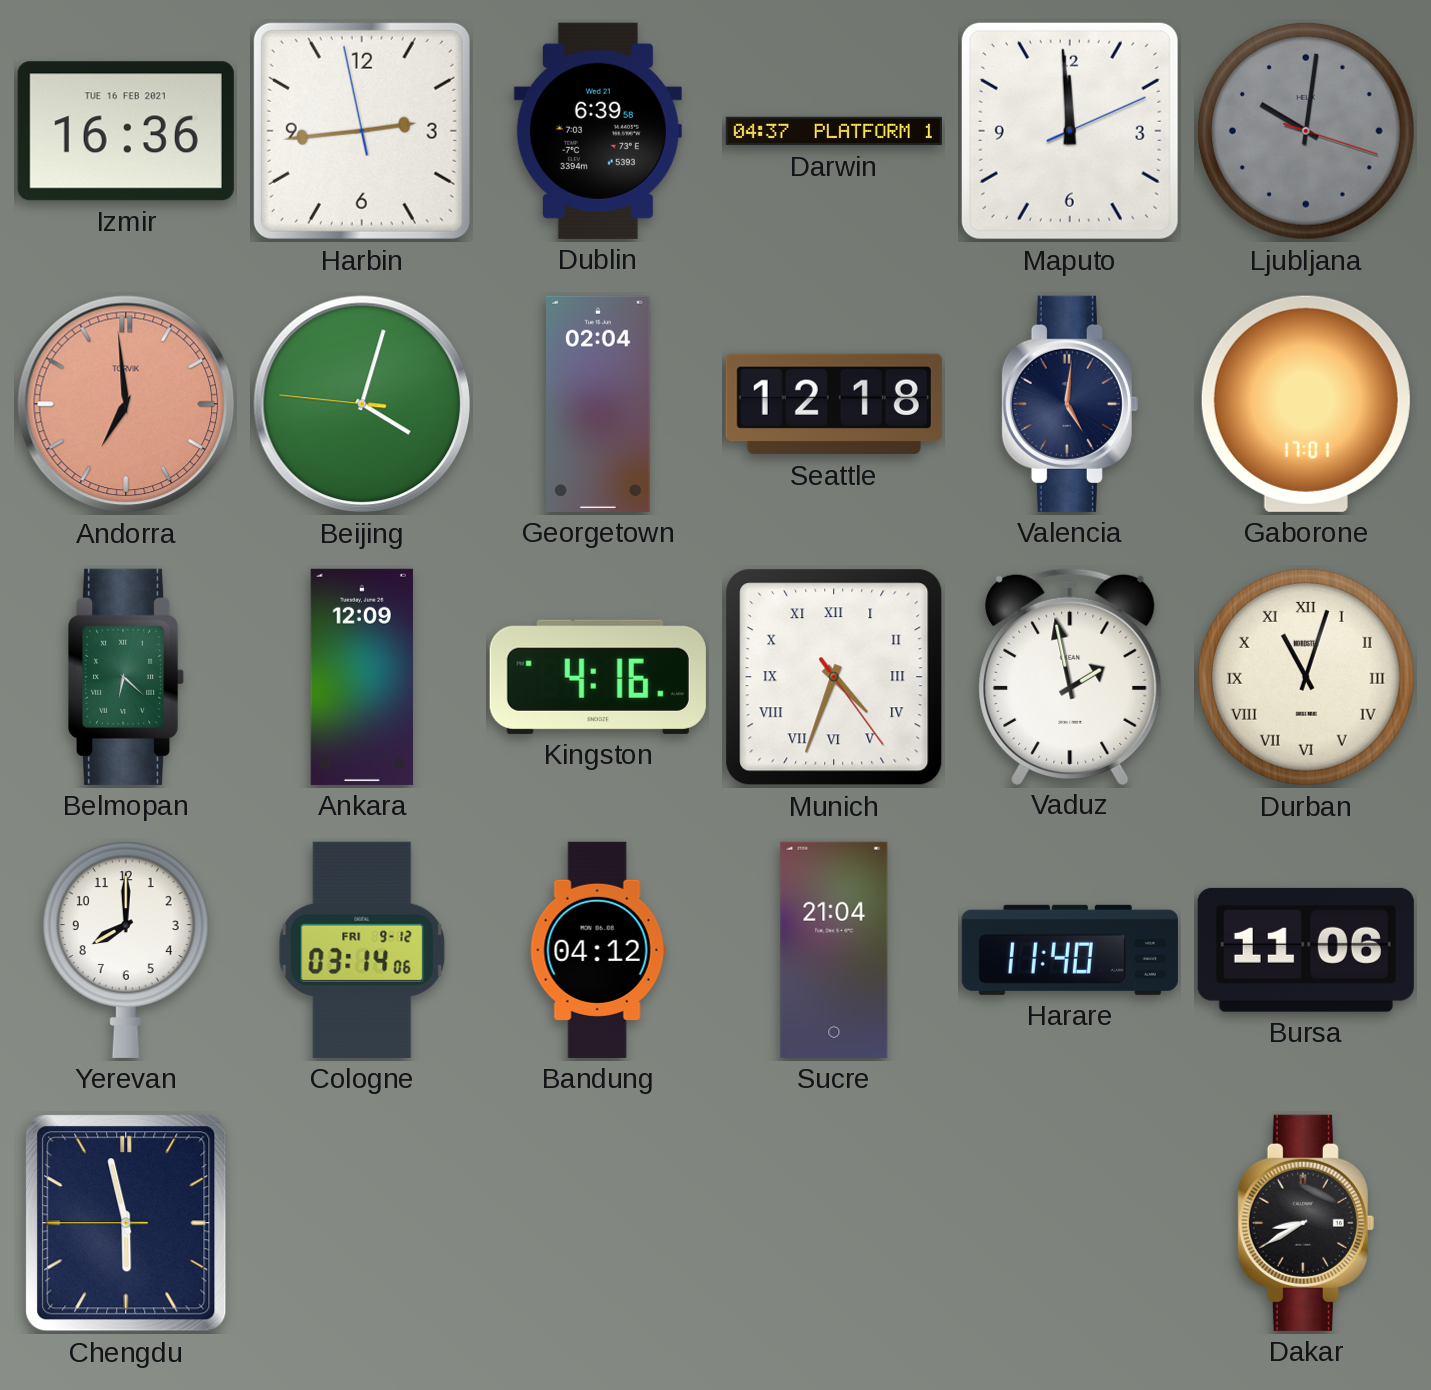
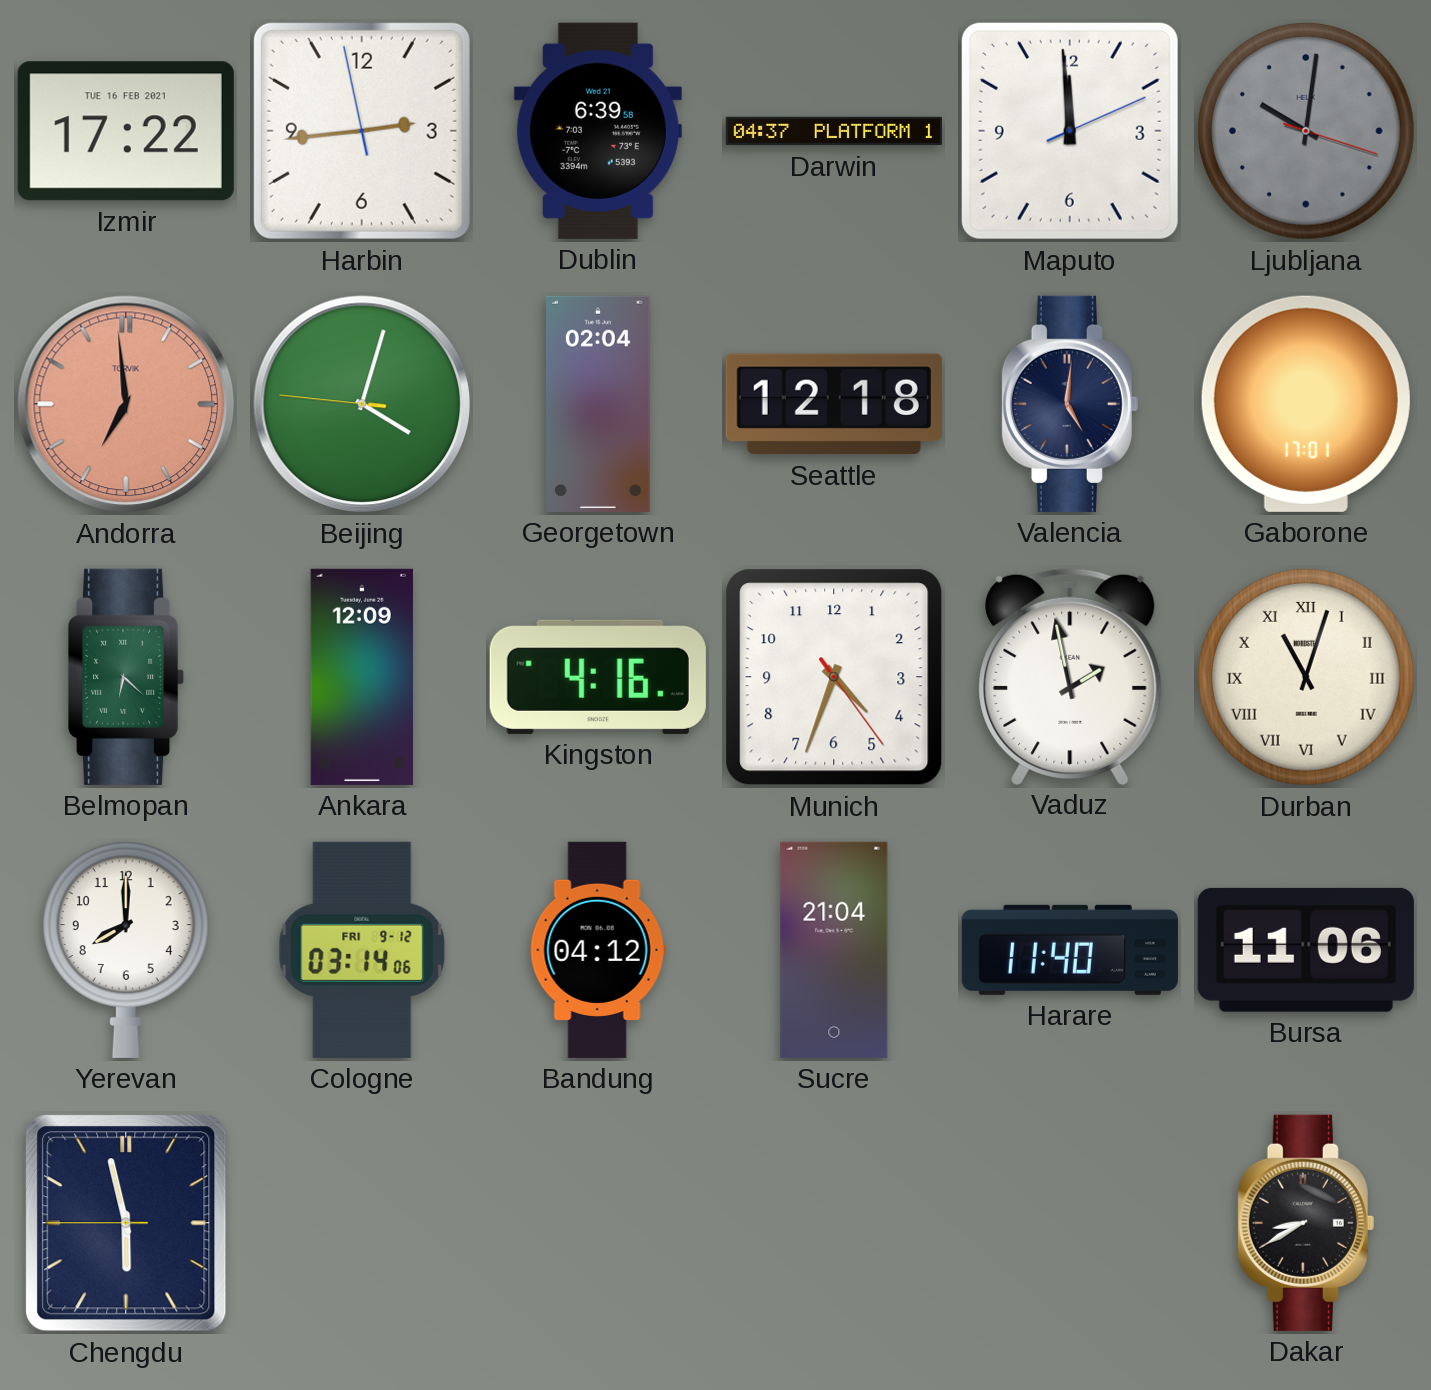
Izmir: 16:36 -> 17:22 (126, 131)
Munich numerals: Roman -> Arabic (834, 677)
